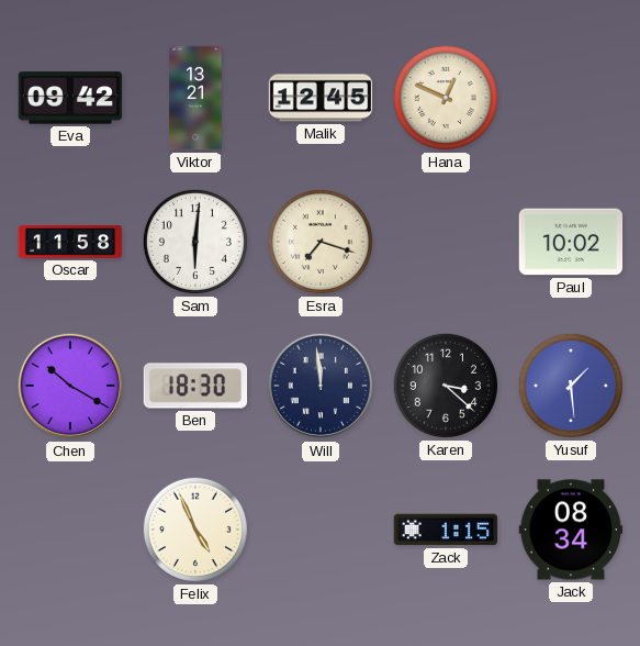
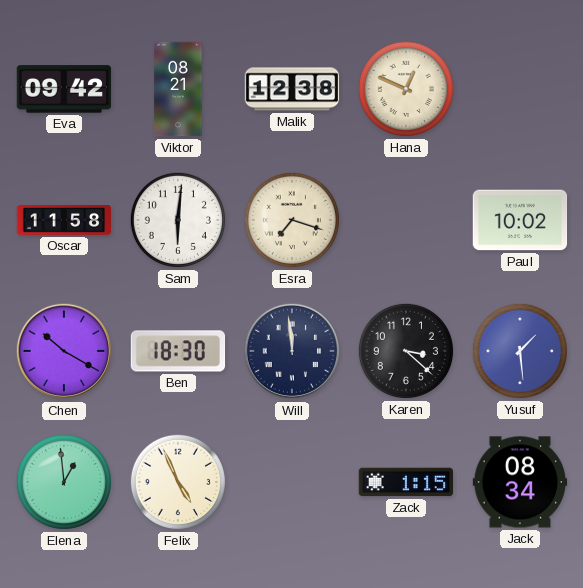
Viktor: 13:21 -> 08:21 (178, 89)
Malik: 12:45 -> 12:38 (292, 89)
Elena: none -> 12:59 (64, 482)
